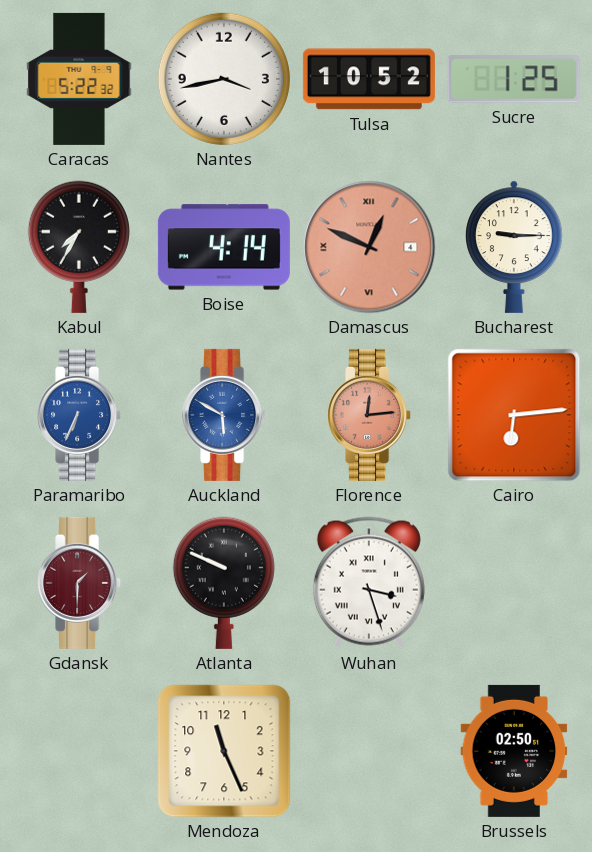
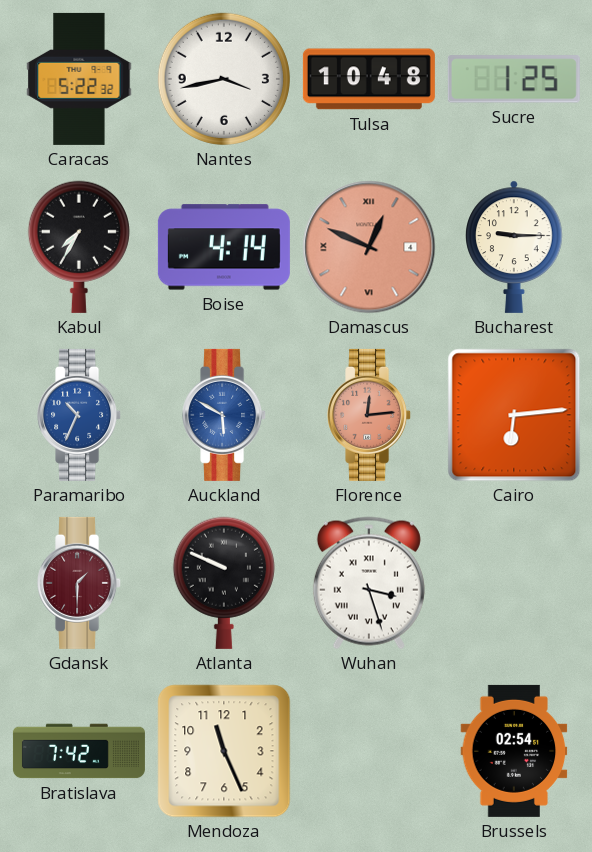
Tulsa: 10:52 -> 10:48 (369, 79)
Paramaribo: 6:34 -> 10:34 (80, 415)
Bratislava: none -> 7:42 (79, 751)
Brussels: 02:50 -> 02:54 (514, 751)
